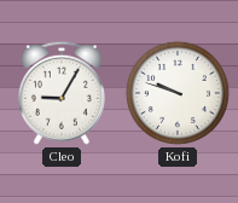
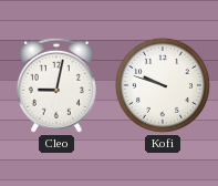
Cleo: 9:05 -> 9:02 (56, 85)
